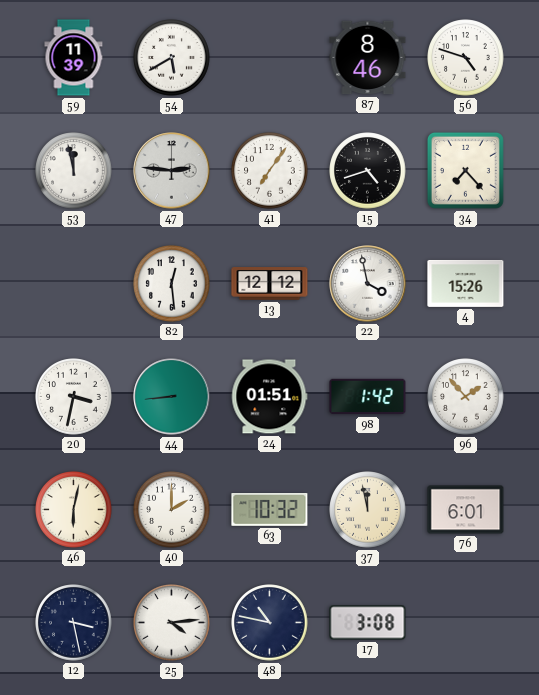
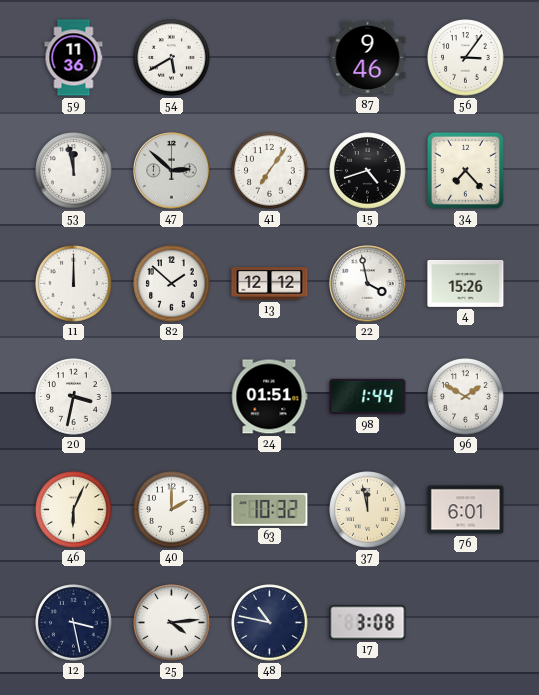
59: 11:39 -> 11:36 (74, 58)
87: 8:46 -> 9:46 (368, 58)
56: 4:48 -> 3:06 (466, 58)
47: 2:46 -> 2:52 (172, 171)
11: none -> 12:00 (74, 284)
82: 12:29 -> 1:52 (172, 284)
44: 8:44 -> none (172, 397)
98: 1:42 -> 1:44 (368, 397)
96: 1:53 -> 1:50 (466, 397)
46: 6:02 -> 6:04 (74, 510)
